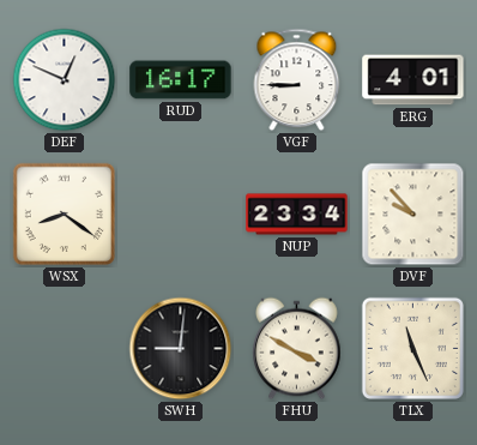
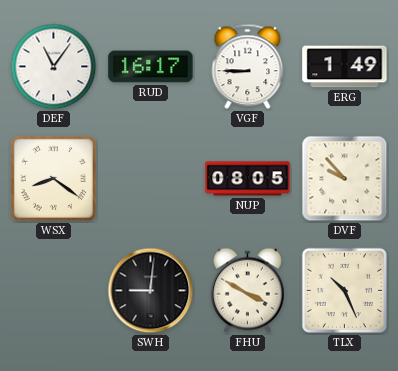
DEF: 12:49 -> 11:06 (54, 67)
ERG: 4:01 -> 1:49 (345, 67)
NUP: 23:34 -> 08:05 (248, 179)
TLX: 11:26 -> 10:26 (344, 290)
